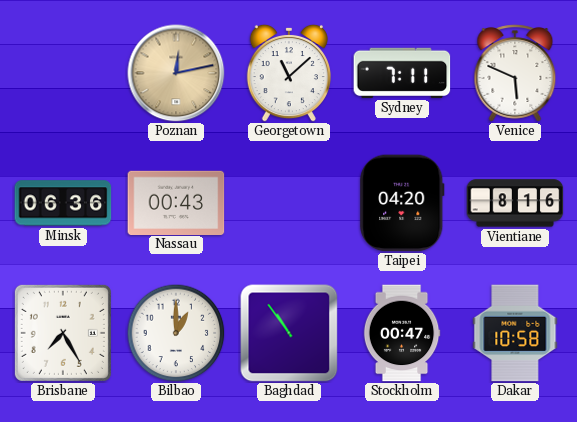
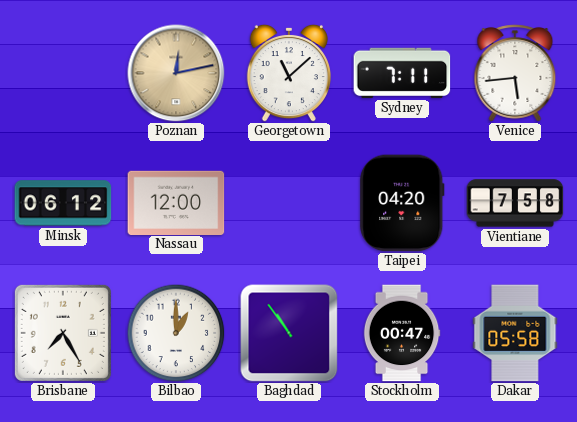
Venice: 5:49 -> 5:44 (515, 73)
Minsk: 06:36 -> 06:12 (63, 203)
Nassau: 00:43 -> 12:00 (176, 202)
Vientiane: 8:16 -> 7:58 (515, 203)
Dakar: 10:58 -> 05:58 (515, 333)
